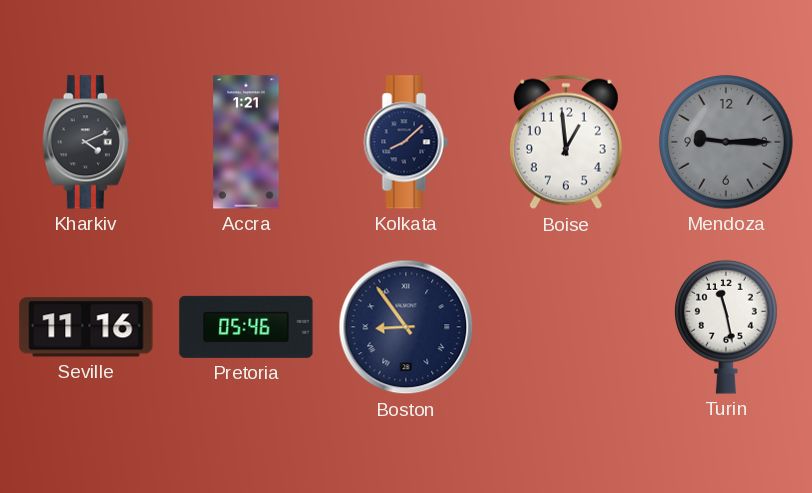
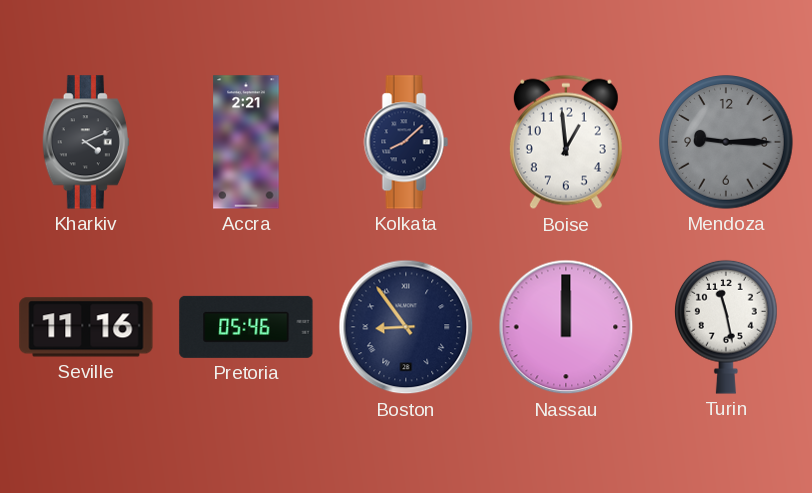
Accra: 1:21 -> 2:21 (246, 142)
Nassau: none -> 12:00 (566, 327)
